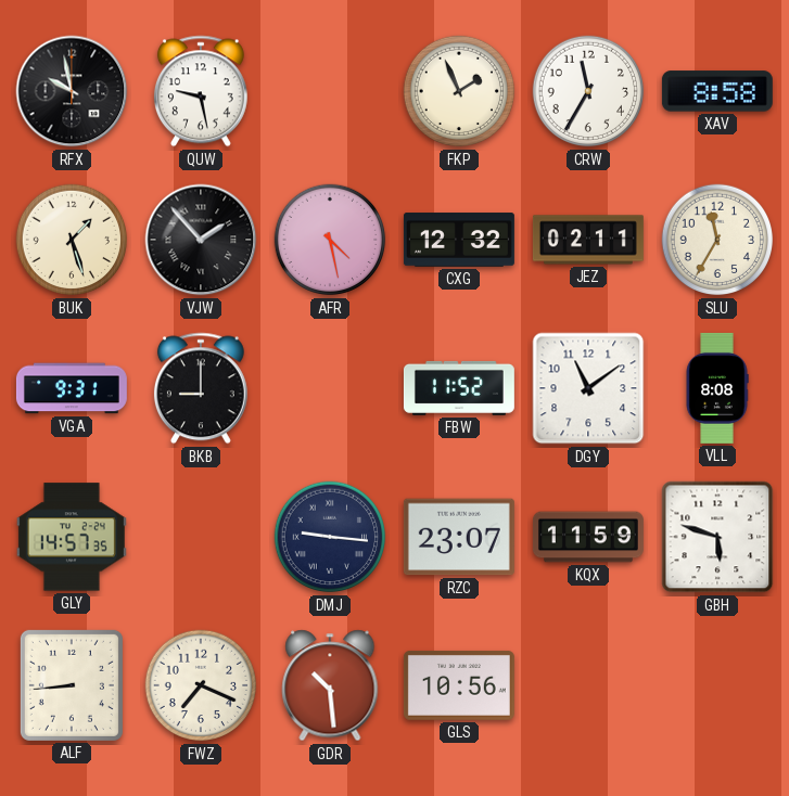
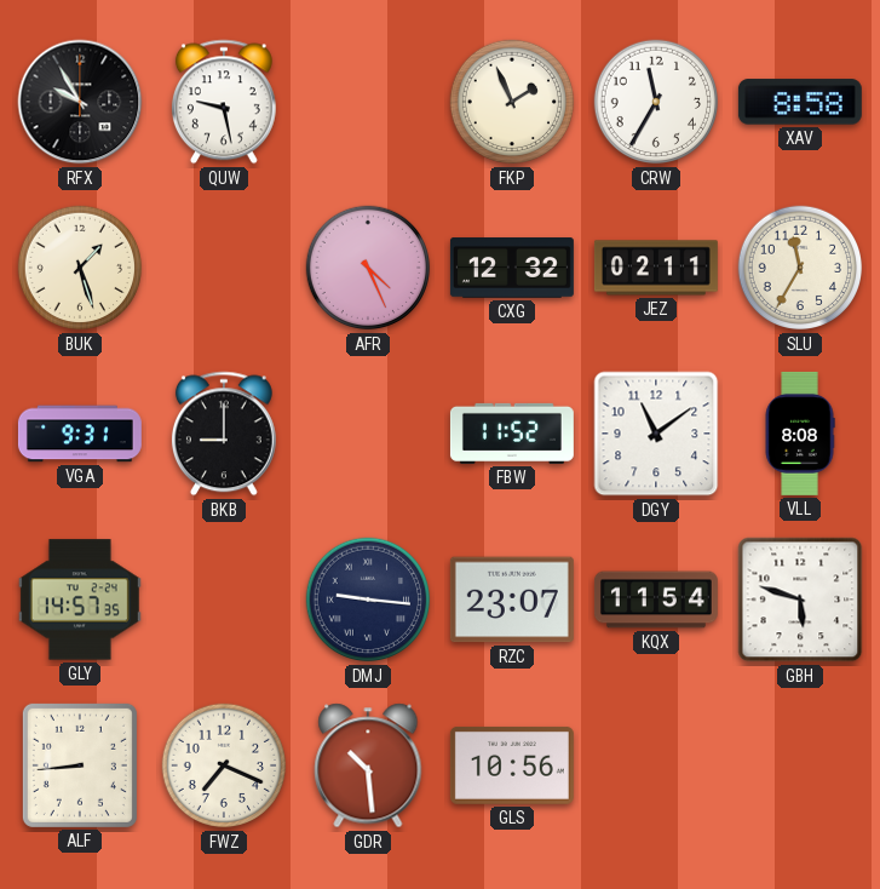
RFX: 9:58 -> 9:55 (80, 102)
VJW: 1:53 -> none (201, 240)
AFR: 4:28 -> 4:26 (368, 268)
KQX: 11:59 -> 11:54 (656, 600)
